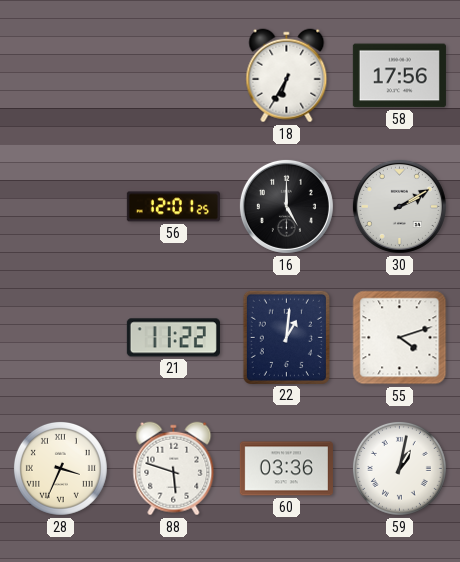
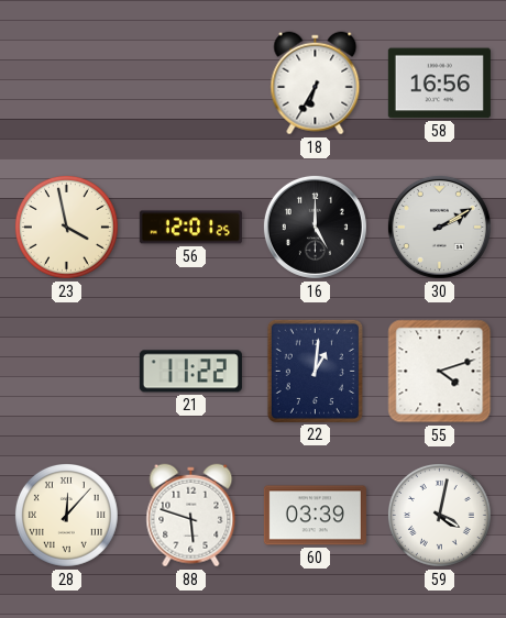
58: 17:56 -> 16:56 (439, 84)
23: none -> 3:58 (66, 227)
28: 3:34 -> 12:07 (66, 515)
60: 03:36 -> 03:39 (315, 516)
59: 1:02 -> 4:02 (439, 515)
